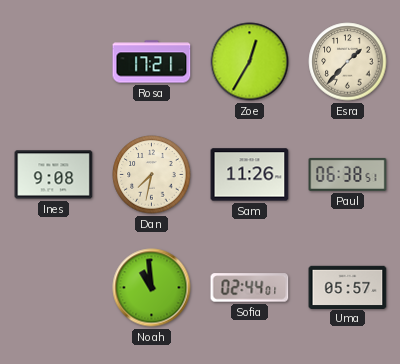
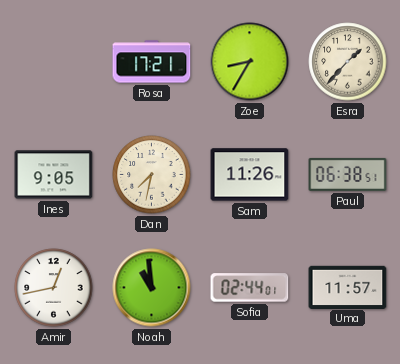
Zoe: 12:35 -> 8:35 (250, 62)
Ines: 9:08 -> 9:05 (54, 175)
Amir: none -> 12:43 (54, 288)
Uma: 05:57 -> 11:57 (348, 287)
